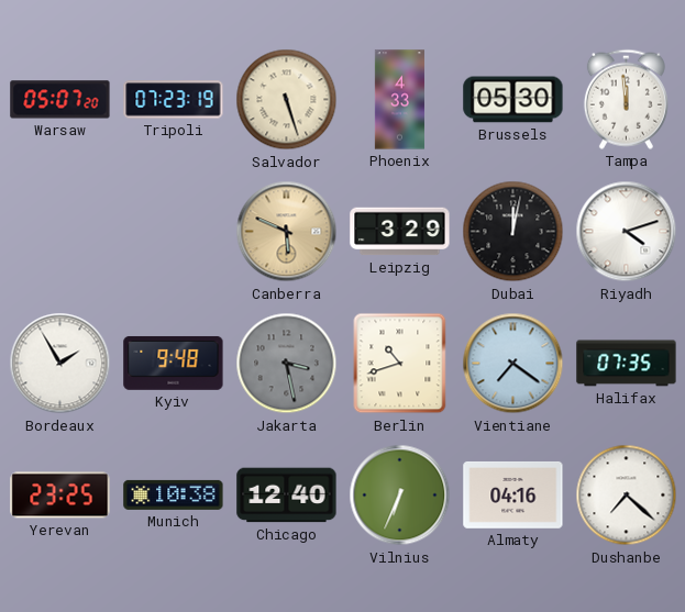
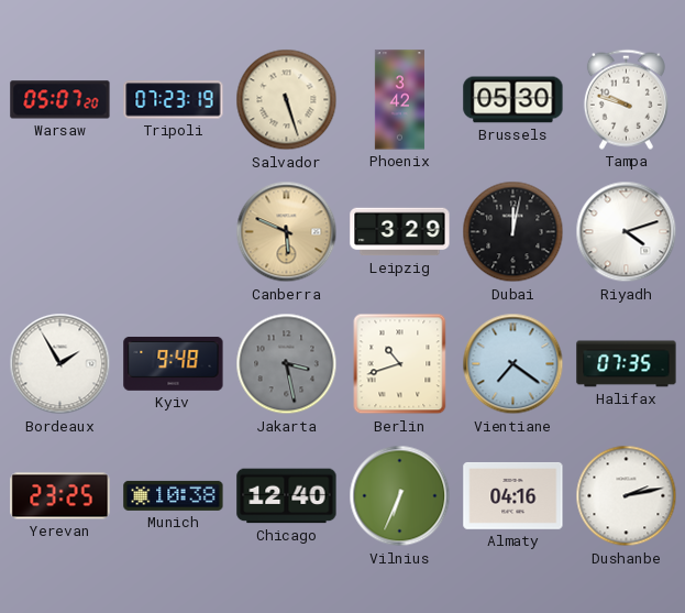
Phoenix: 4:33 -> 3:42 (399, 100)
Tampa: 11:59 -> 9:48 (626, 99)
Dushanbe: 7:22 -> 2:13 (627, 496)
